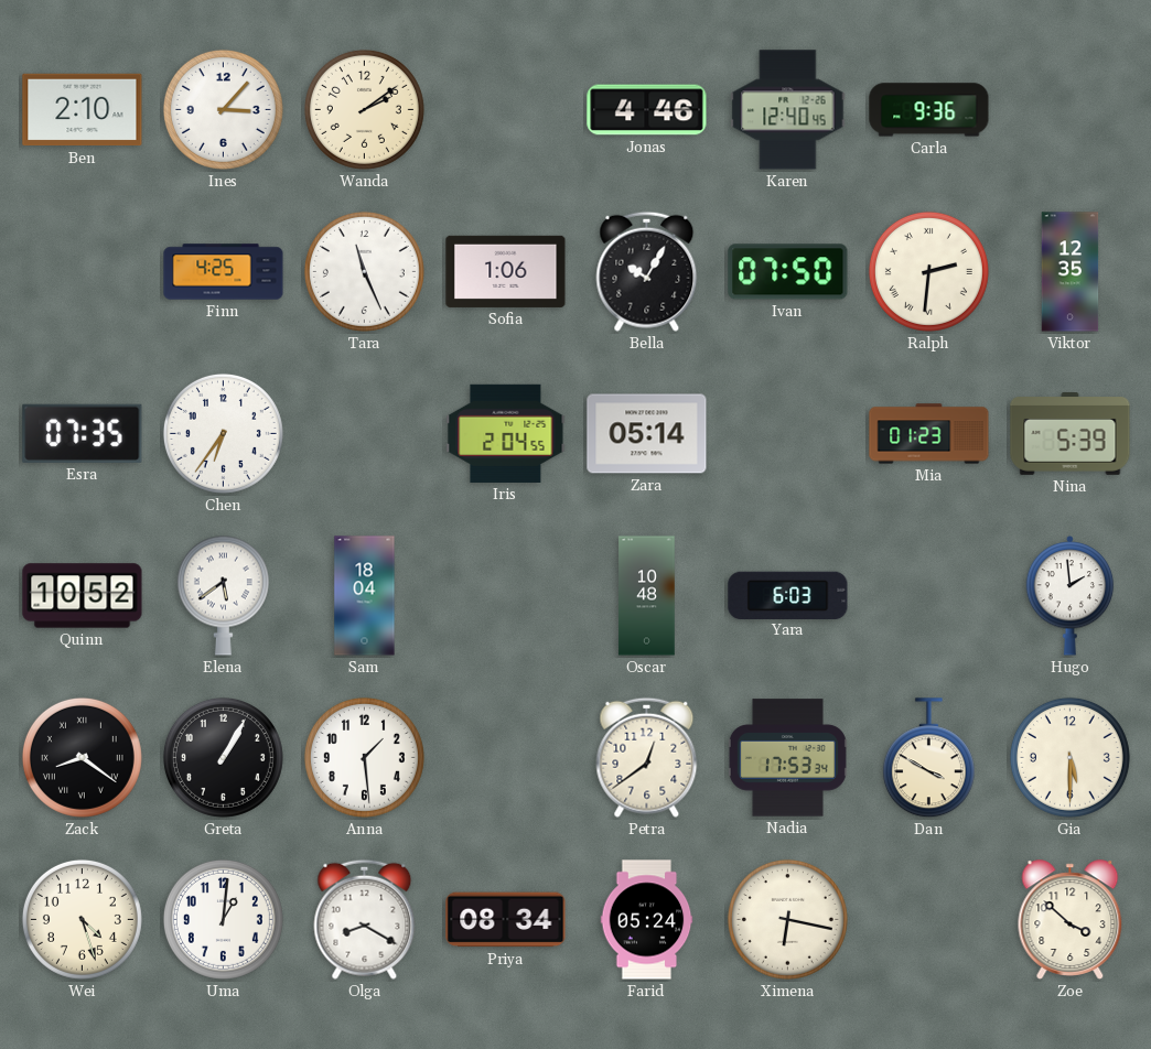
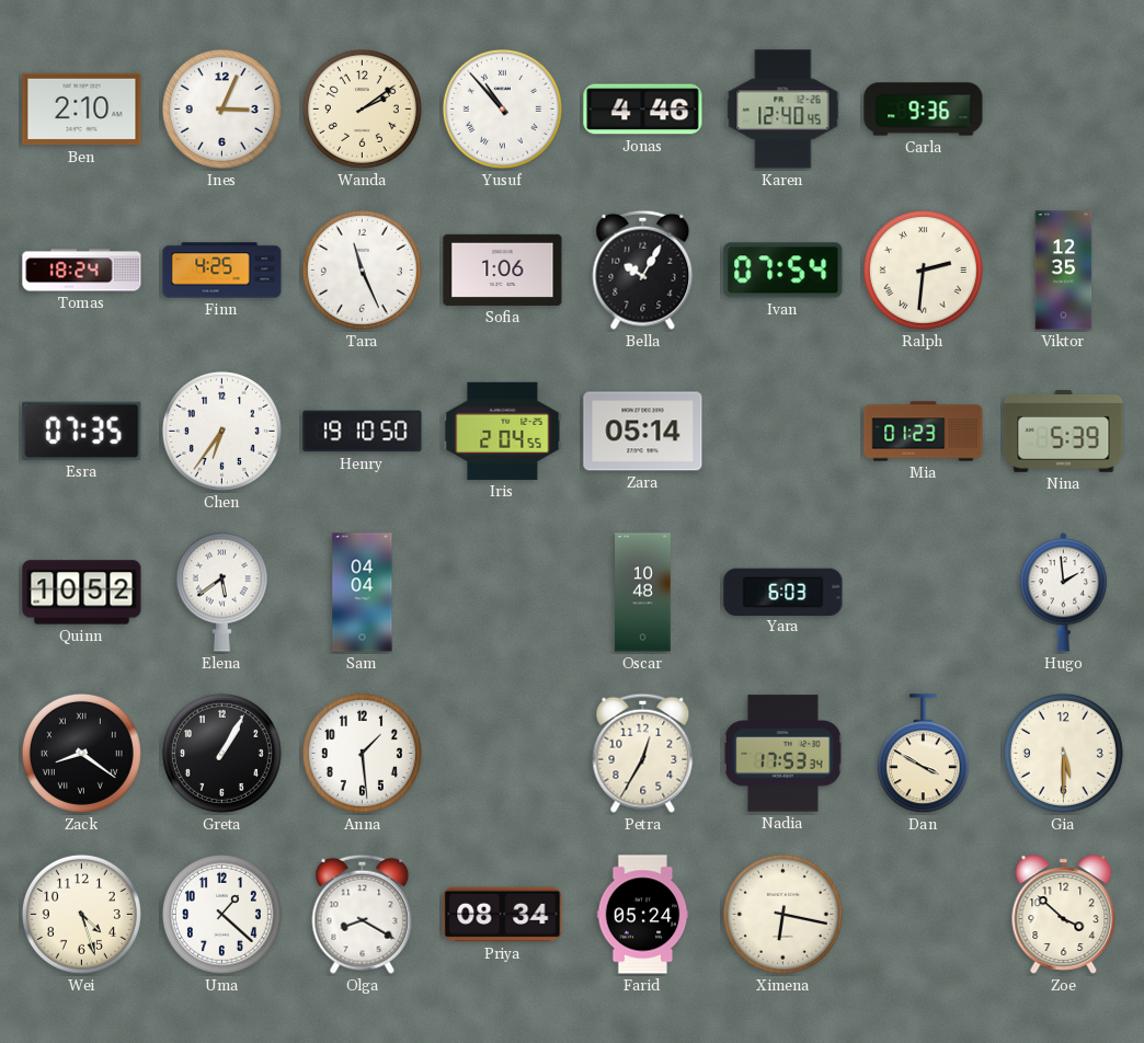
Ines: 3:07 -> 3:04 (221, 108)
Yusuf: none -> 10:53 (502, 108)
Tomas: none -> 18:24 (82, 271)
Ivan: 07:50 -> 07:54 (783, 271)
Henry: none -> 19:10 (363, 432)
Sam: 18:04 -> 04:04 (363, 593)
Petra: 12:39 -> 12:35 (643, 753)
Uma: 1:01 -> 1:22 (221, 914)
